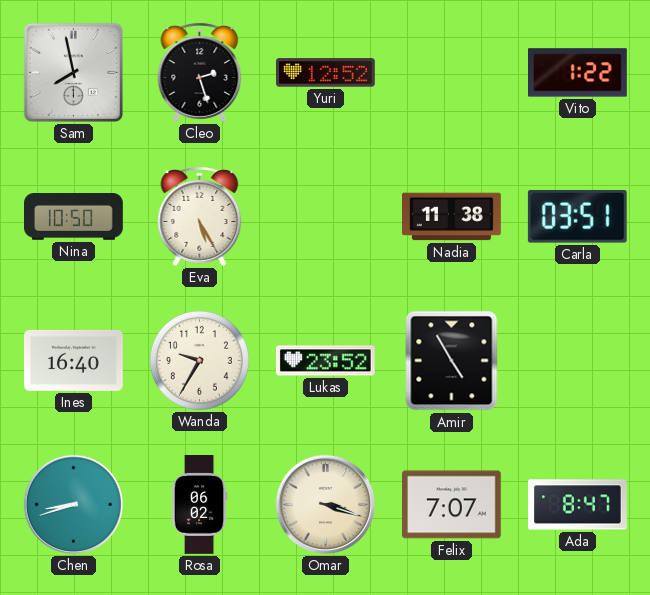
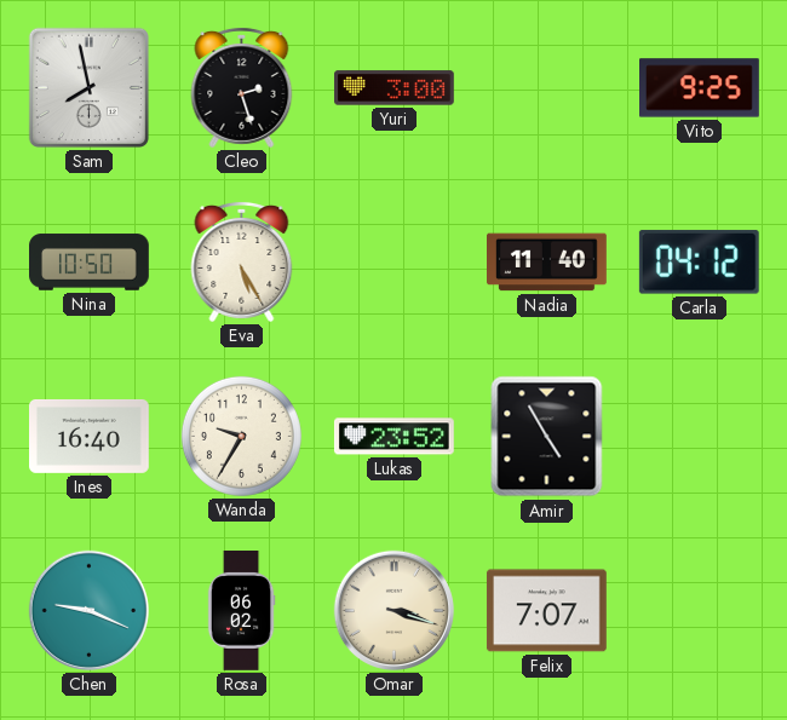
Yuri: 12:52 -> 3:00 (395, 88)
Vito: 1:22 -> 9:25 (700, 88)
Nadia: 11:38 -> 11:40 (547, 263)
Carla: 03:51 -> 04:12 (699, 263)
Chen: 8:42 -> 9:19 (88, 610)
Ada: 8:47 -> none (578, 505)
